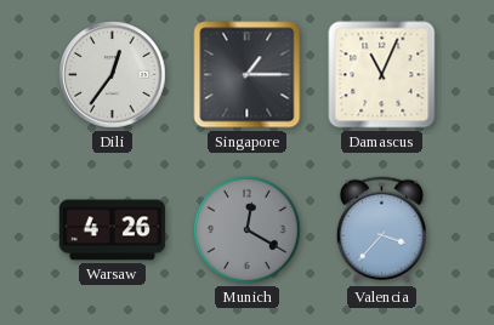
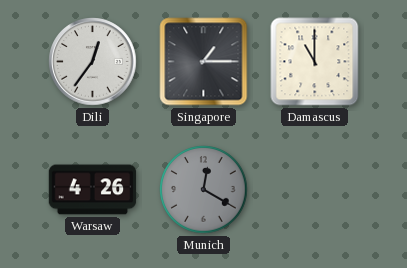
Damascus: 11:04 -> 11:00 (315, 62)
Valencia: 3:37 -> none (381, 230)
